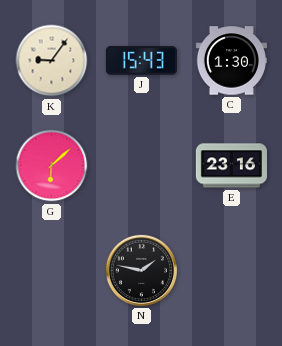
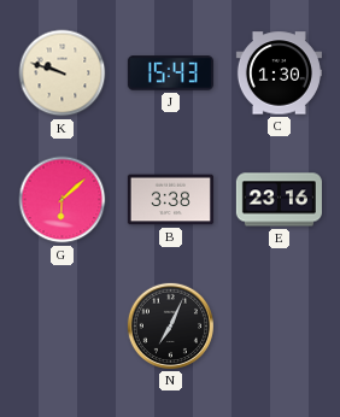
K: 9:06 -> 9:48 (63, 74)
B: none -> 3:38 (170, 200)
N: 1:47 -> 7:04 (170, 325)
